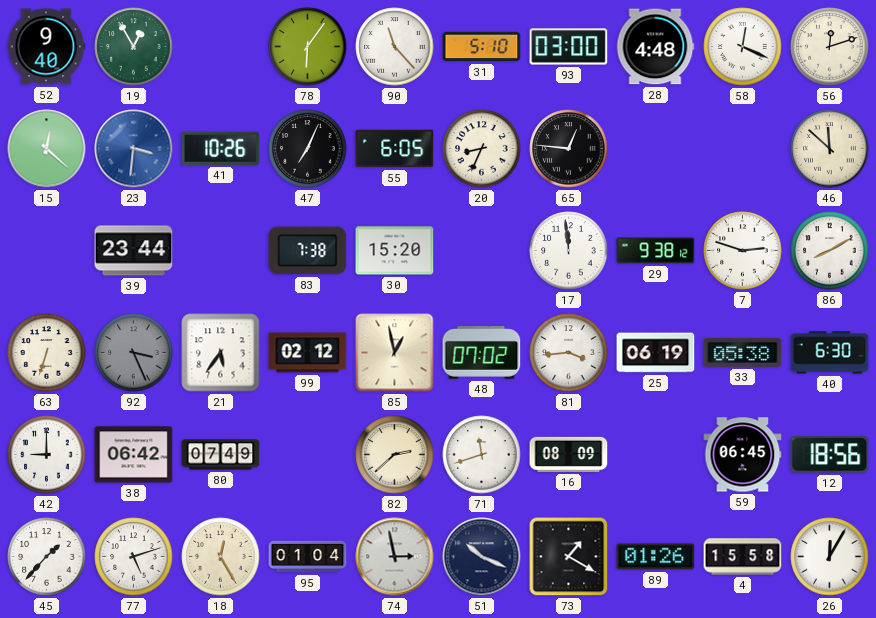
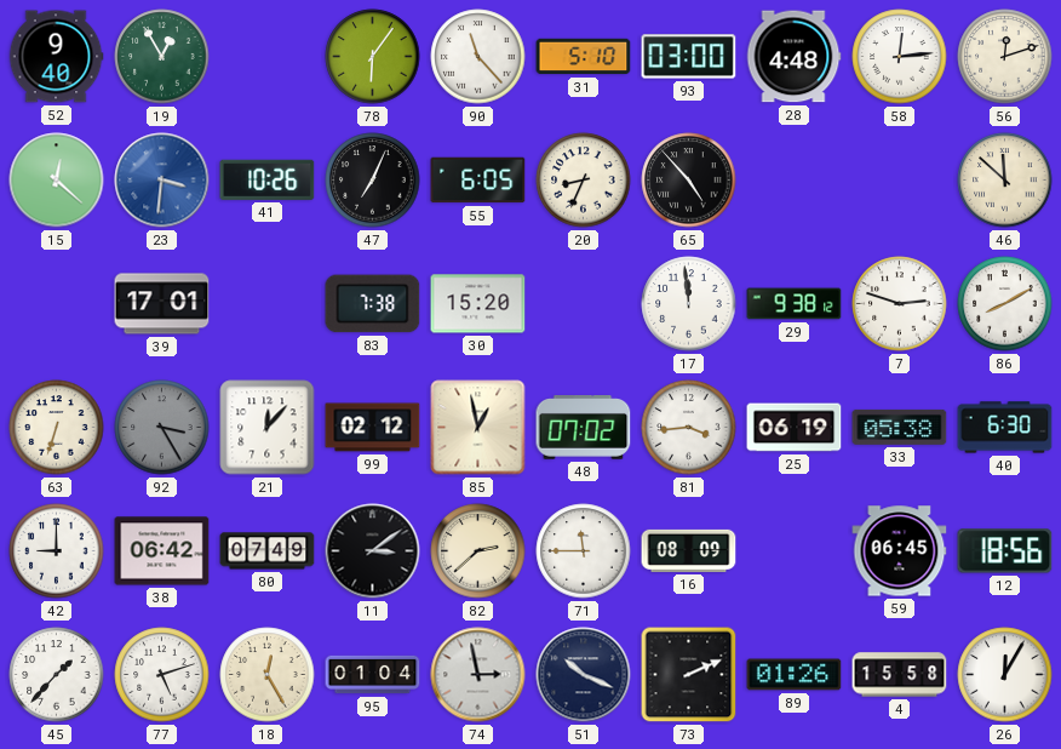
58: 12:19 -> 12:14 (900, 57)
65: 12:46 -> 4:53 (689, 181)
39: 23:44 -> 17:01 (162, 304)
92: 3:26 -> 3:25 (162, 428)
21: 5:36 -> 12:07 (268, 428)
11: none -> 3:09 (373, 551)
71: 11:42 -> 11:45 (584, 551)
73: 1:20 -> 2:11 (689, 675)
